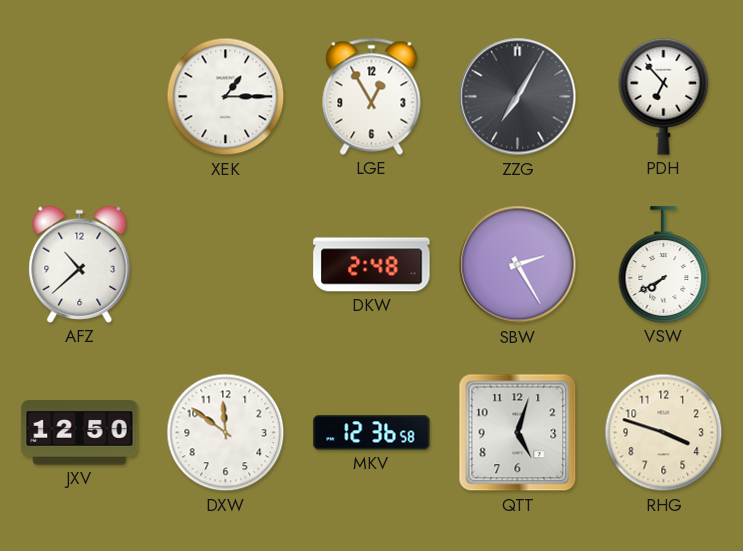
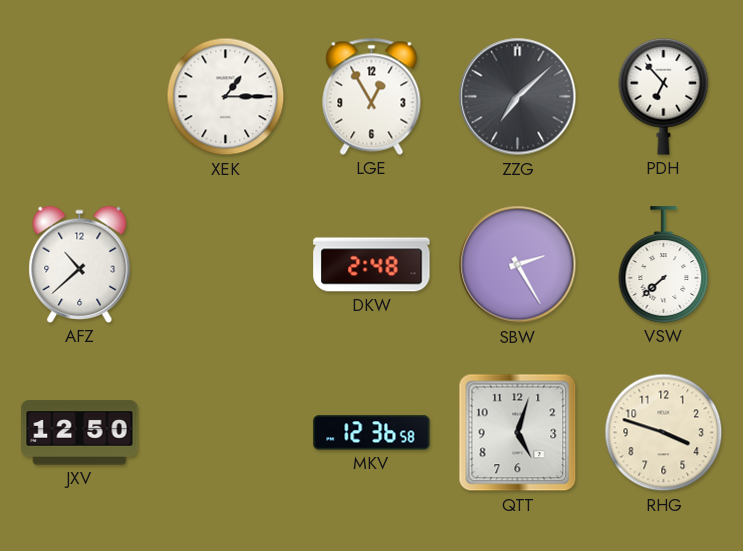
ZZG: 7:05 -> 7:08 (518, 97)
VSW: 7:40 -> 7:38 (664, 265)
DXW: 11:51 -> none (226, 433)
